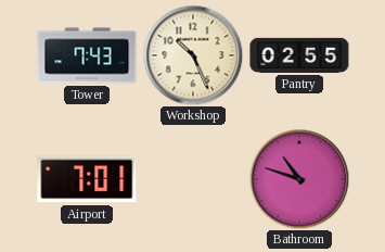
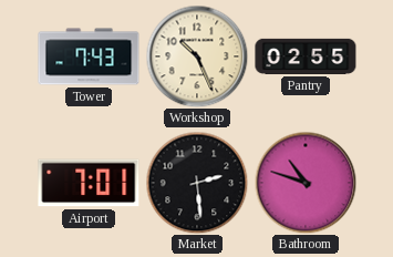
Market: none -> 2:29 (197, 183)
